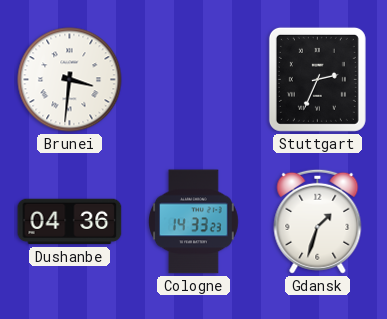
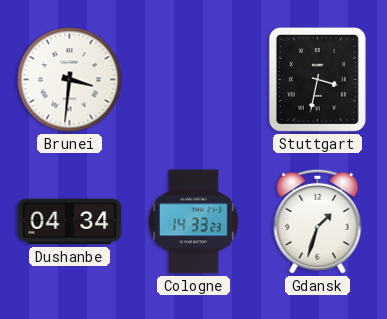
Stuttgart: 2:34 -> 3:32 (317, 79)
Dushanbe: 04:36 -> 04:34 (70, 222)
